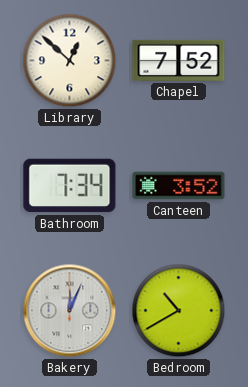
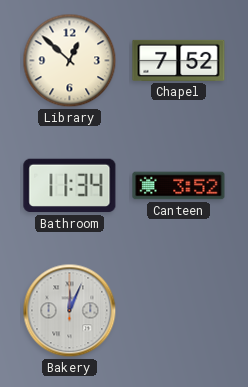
Bathroom: 7:34 -> 11:34 (70, 186)
Bedroom: 10:40 -> none (179, 311)
